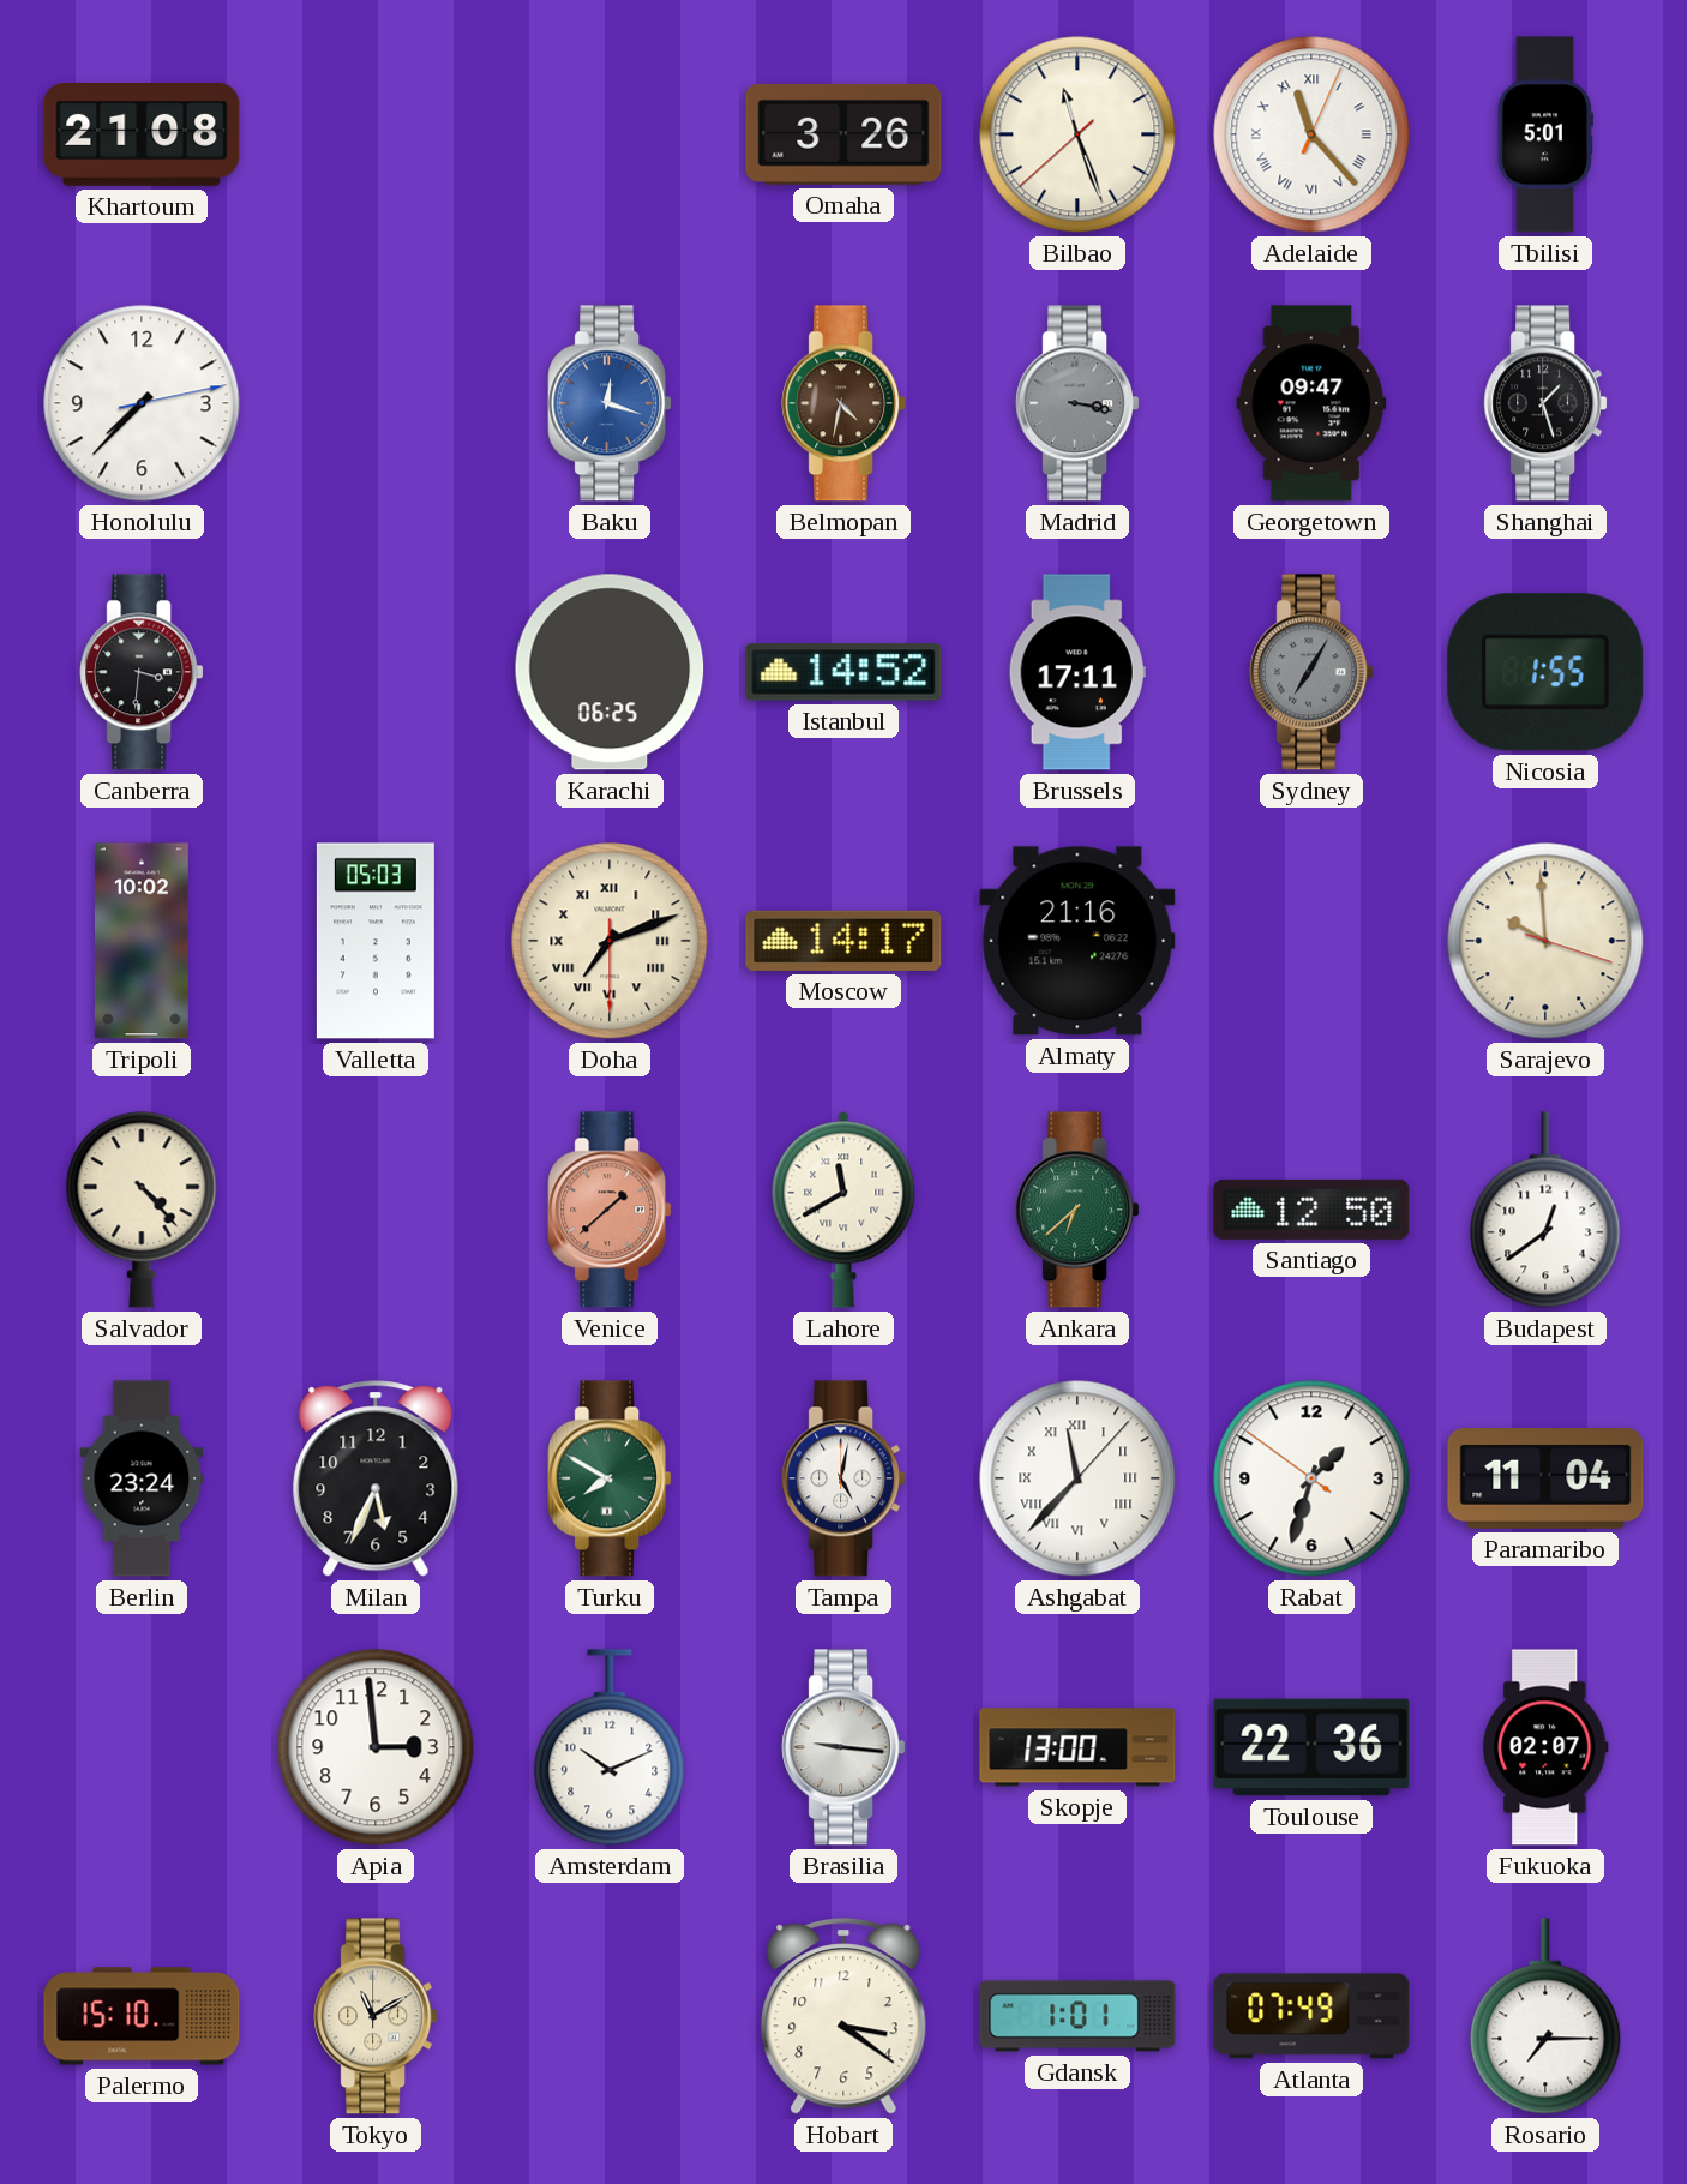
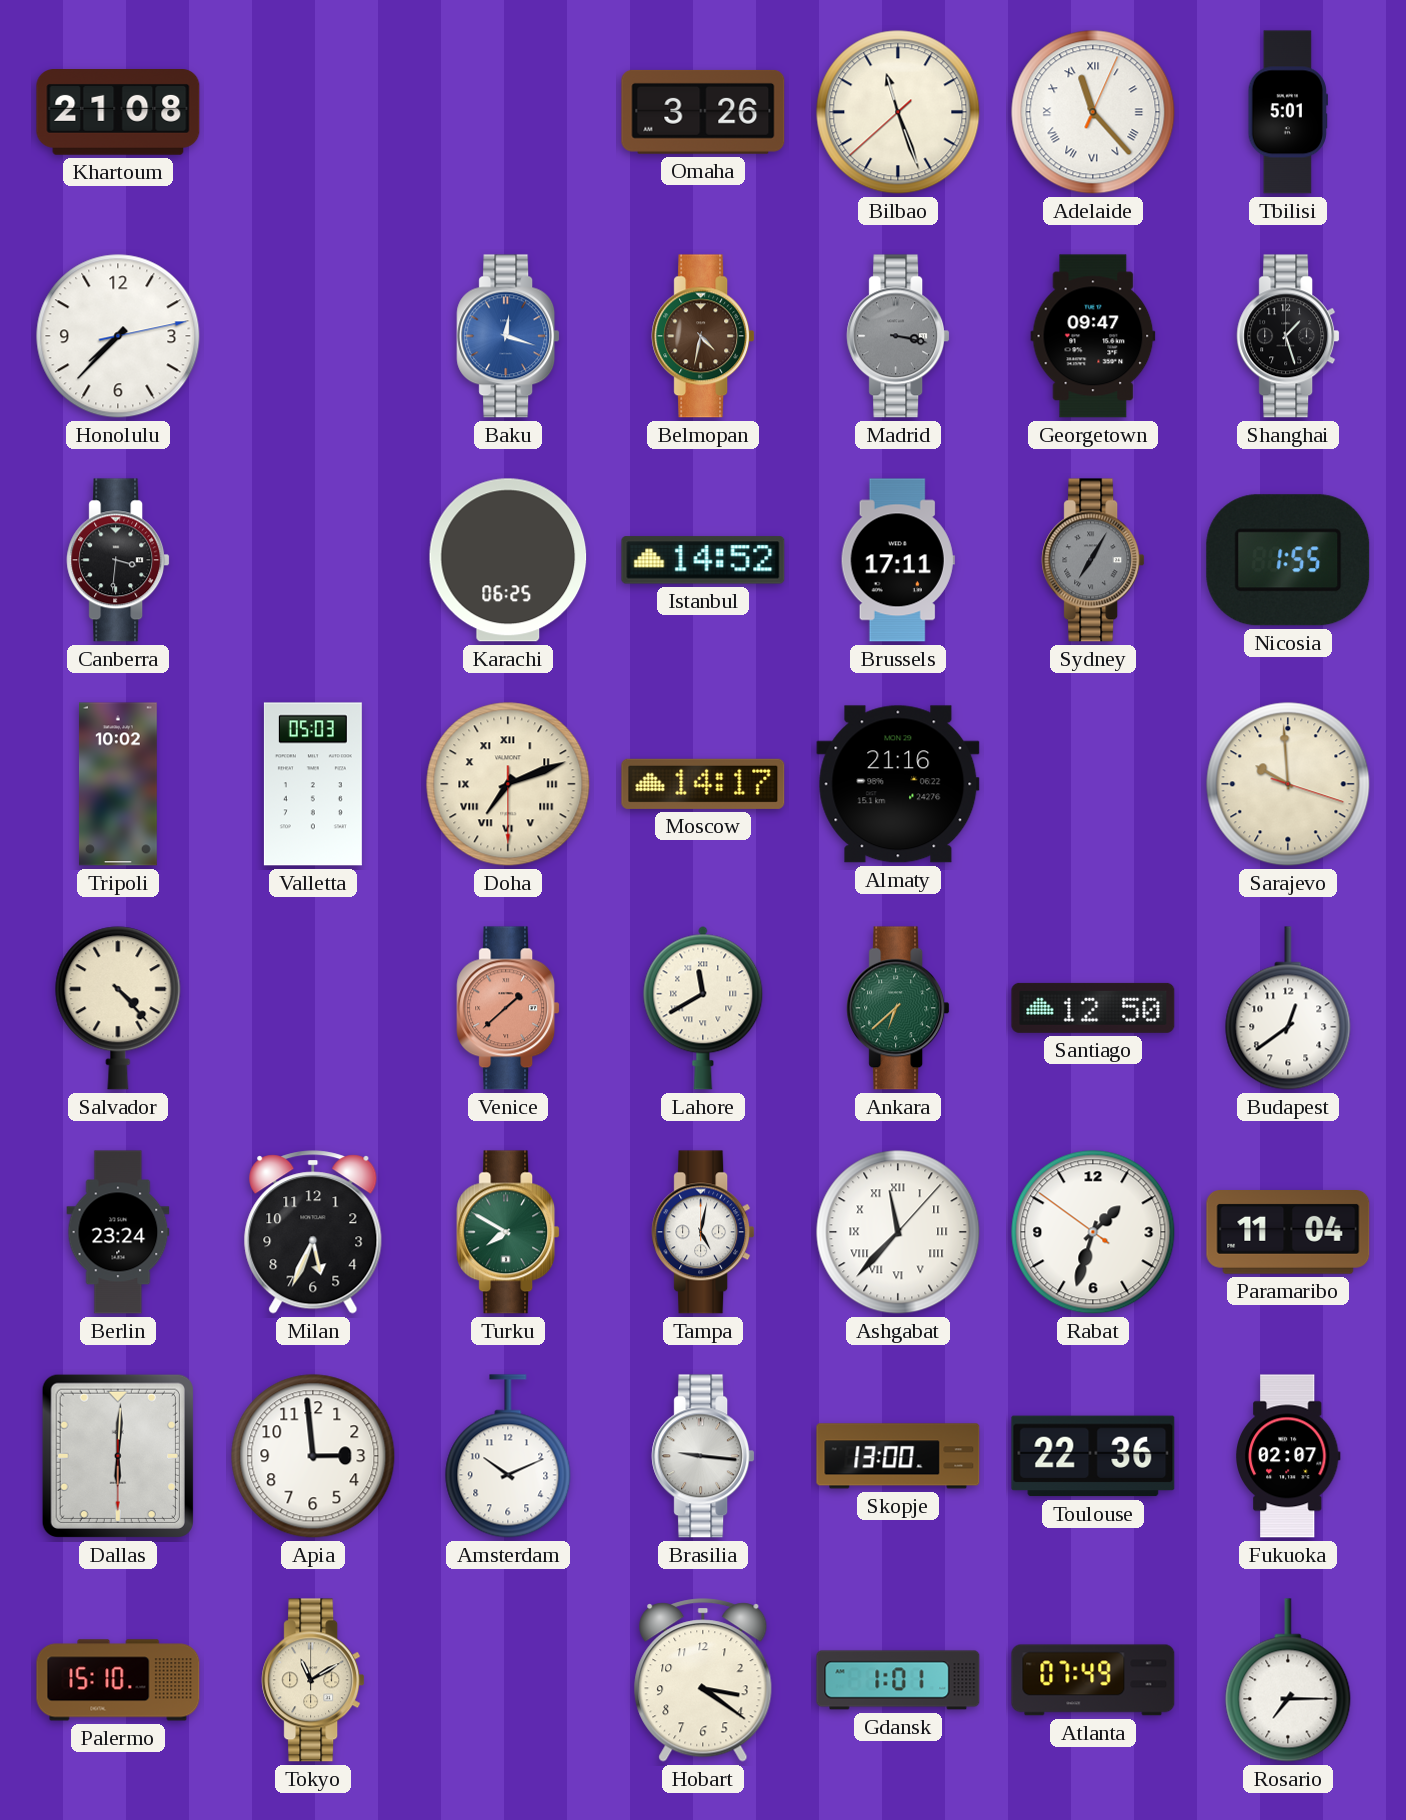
Dallas: none -> 6:00 (118, 1456)
